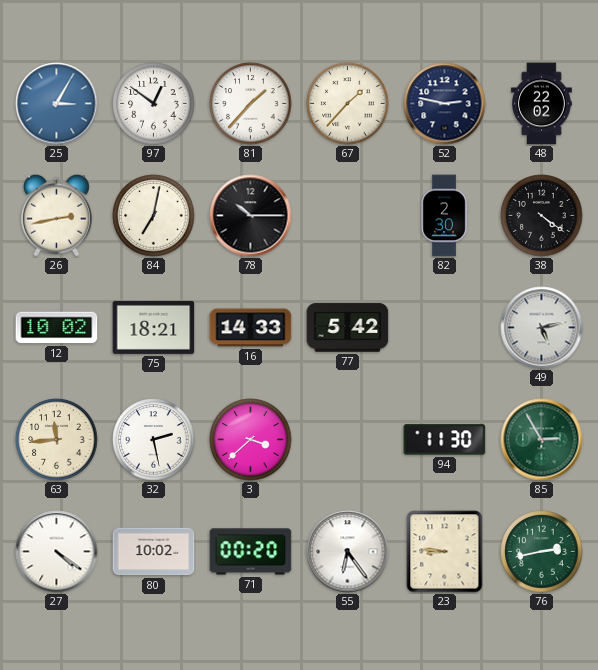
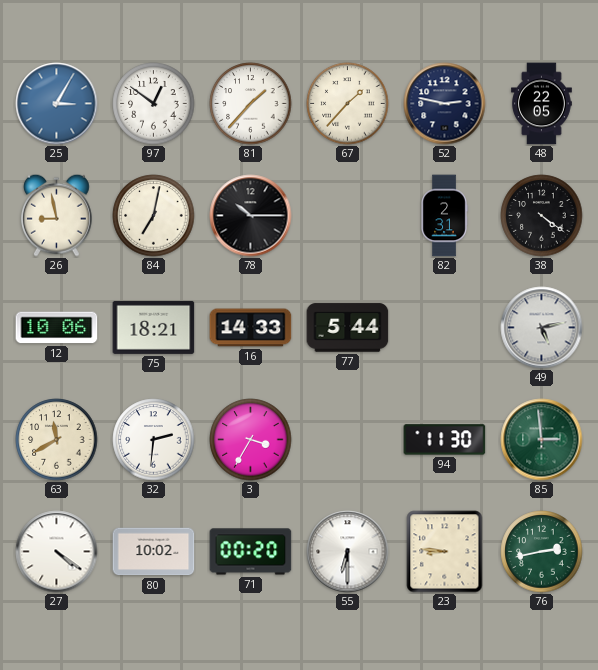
48: 22:02 -> 22:05 (542, 104)
26: 2:43 -> 8:58 (56, 215)
82: 2:30 -> 2:31 (444, 216)
12: 10:02 -> 10:06 (57, 328)
77: 5:42 -> 5:44 (348, 328)
63: 11:44 -> 11:40 (57, 440)
32: 2:28 -> 2:31 (154, 440)
3: 3:38 -> 3:35 (251, 440)
85: 2:55 -> 2:59 (542, 440)
55: 6:24 -> 6:30 (348, 552)
